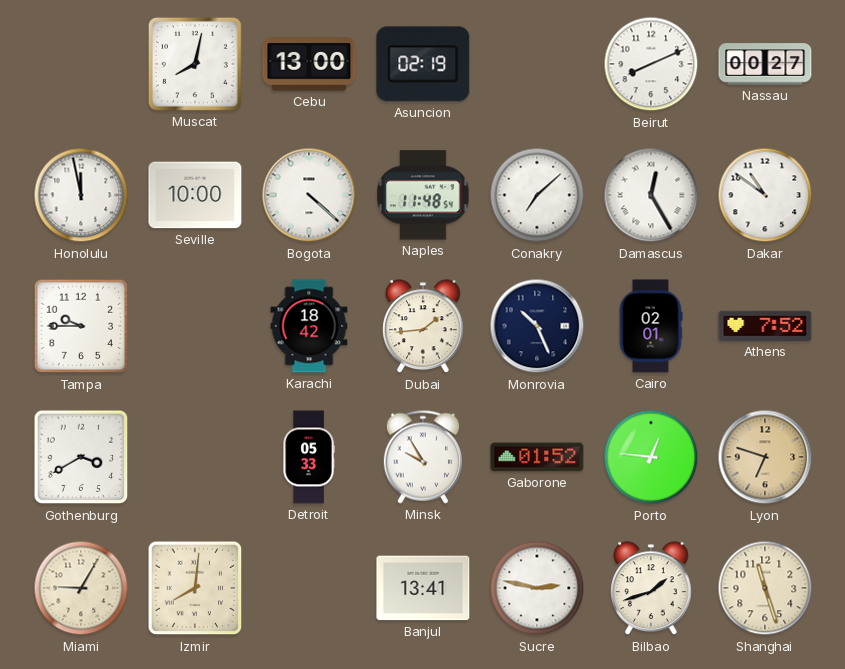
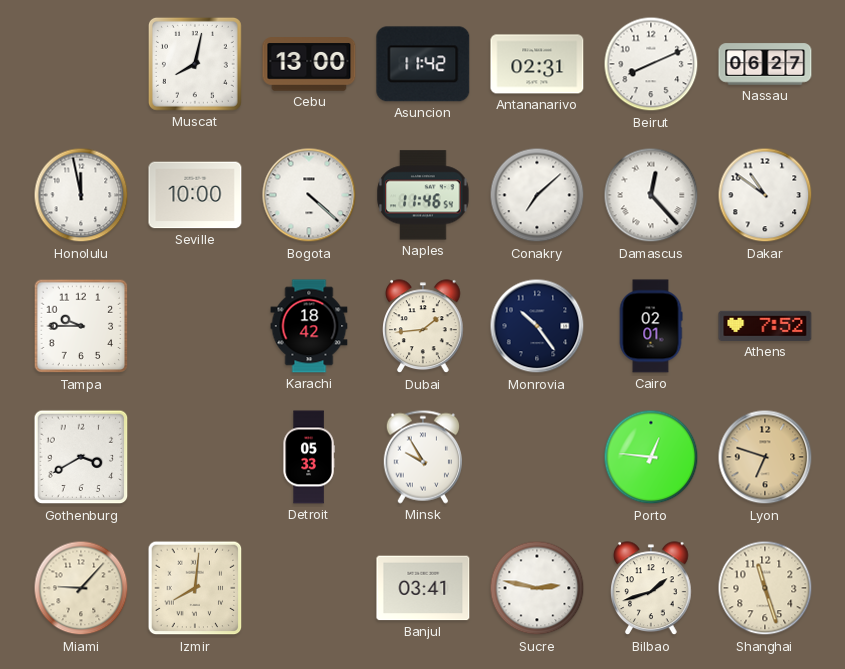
Asuncion: 02:19 -> 11:42 (423, 64)
Antananarivo: none -> 02:31 (537, 64)
Nassau: 00:27 -> 06:27 (765, 64)
Naples: 11:48 -> 11:46 (423, 195)
Damascus: 12:25 -> 12:23 (651, 195)
Monrovia: 10:26 -> 10:24 (537, 326)
Gaborone: 01:52 -> none (537, 457)
Miami: 9:05 -> 9:07 (81, 588)
Banjul: 13:41 -> 03:41 (423, 588)
